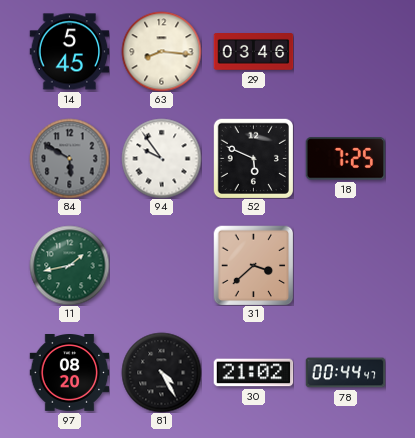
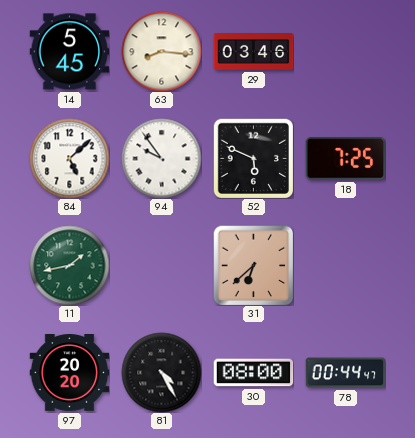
84: 5:50 -> 5:08 (69, 158)
84 dial: grey -> white (69, 158)
31: 3:38 -> 6:38 (253, 265)
97: 08:20 -> 20:20 (69, 373)
30: 21:02 -> 08:00 (253, 373)
